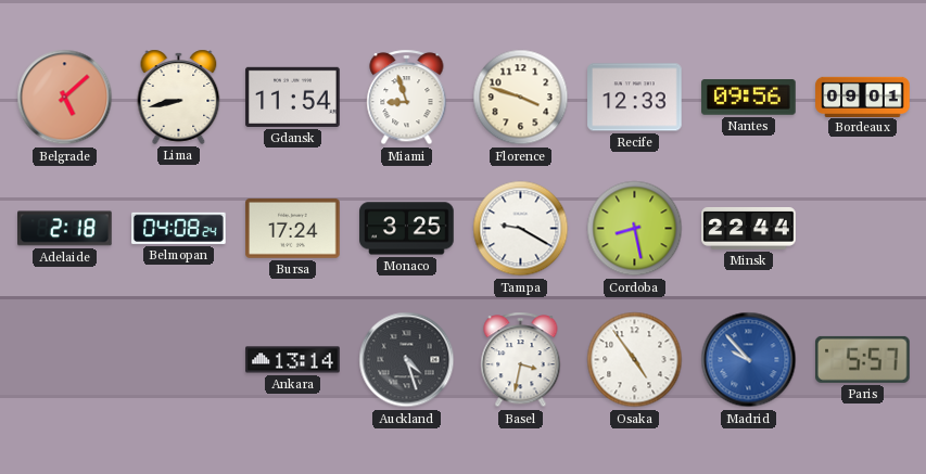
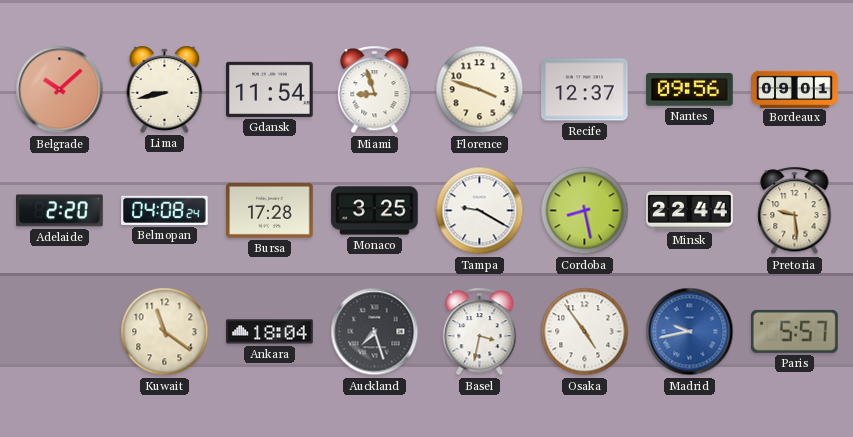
Belgrade: 5:08 -> 10:08 (60, 90)
Recife: 12:33 -> 12:37 (585, 90)
Adelaide: 2:18 -> 2:20 (60, 211)
Bursa: 17:24 -> 17:28 (270, 211)
Pretoria: none -> 9:29 (795, 211)
Kuwait: none -> 11:21 (165, 332)
Ankara: 13:14 -> 18:04 (270, 332)
Auckland: 4:27 -> 7:27 (375, 332)
Madrid: 9:53 -> 9:43 (690, 332)
